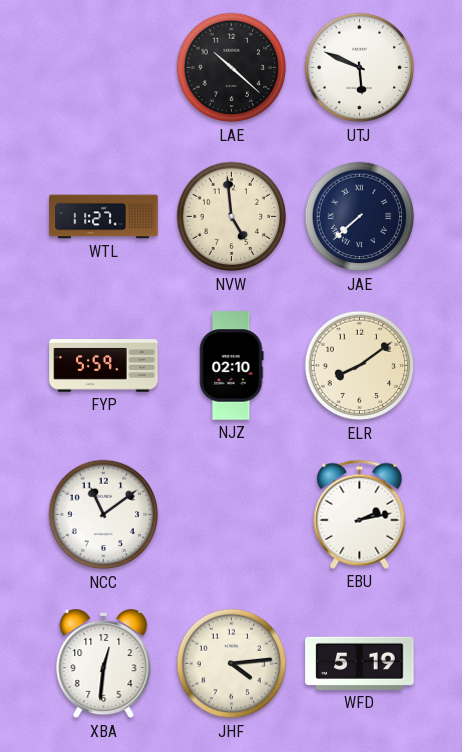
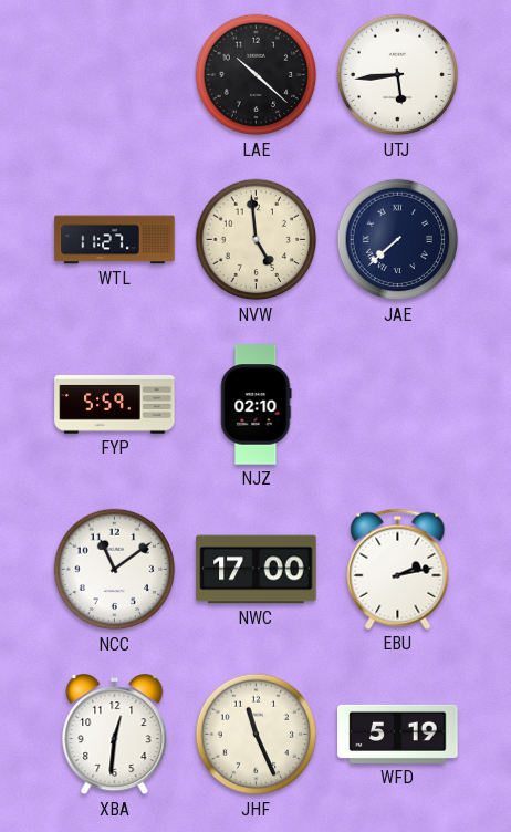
UTJ: 5:49 -> 5:44 (398, 75)
ELR: 8:09 -> none (360, 366)
NWC: none -> 17:00 (257, 570)
JHF: 4:14 -> 11:26 (257, 735)
